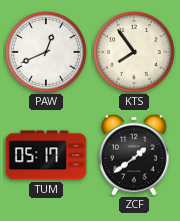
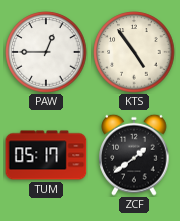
PAW: 12:41 -> 12:45 (46, 52)
KTS: 7:54 -> 4:54 (134, 52)
